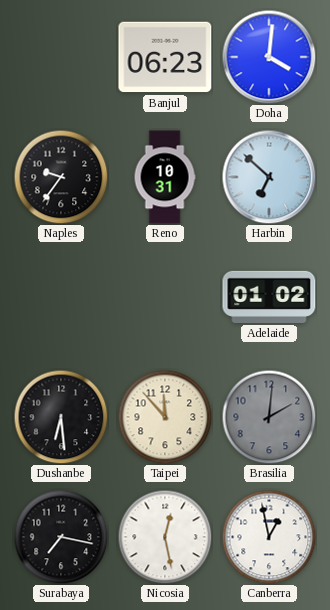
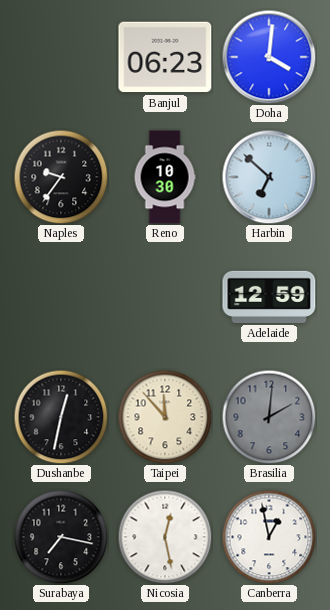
Reno: 10:31 -> 10:30 (165, 177)
Adelaide: 01:02 -> 12:59 (269, 297)
Dushanbe: 6:29 -> 12:32 (61, 417)
